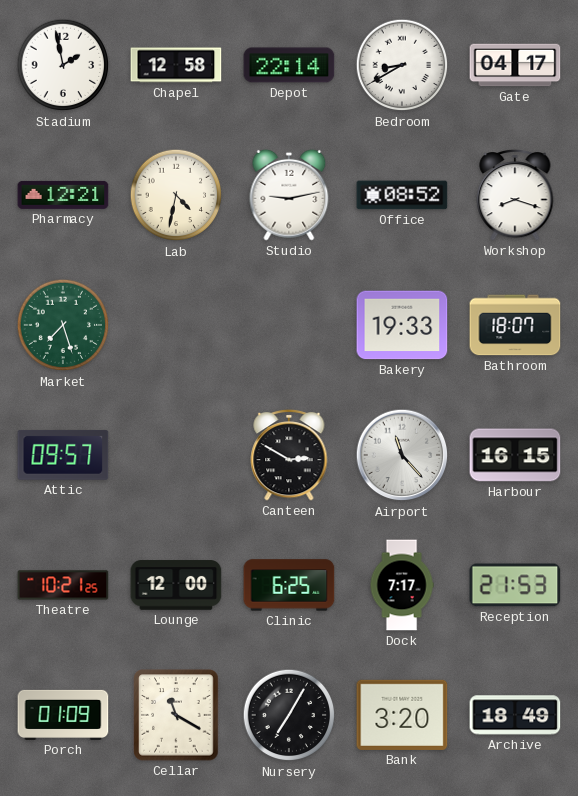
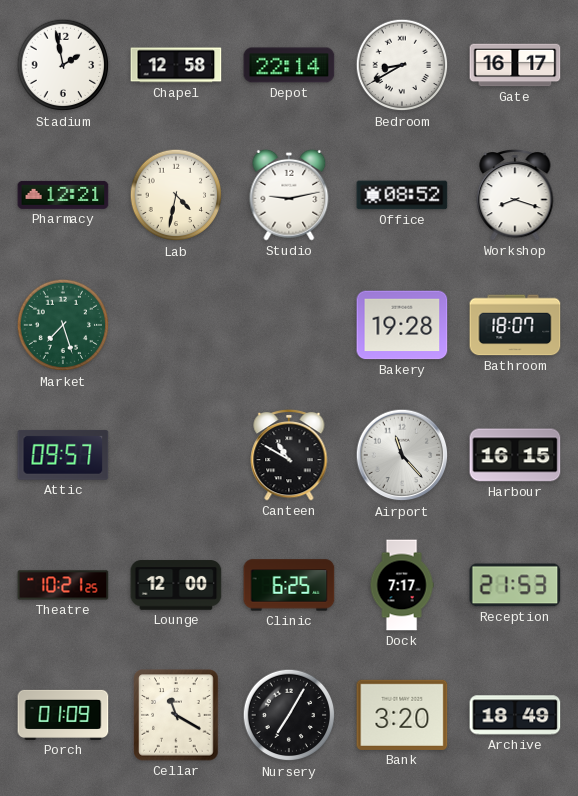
Gate: 04:17 -> 16:17 (515, 65)
Bakery: 19:33 -> 19:28 (402, 325)
Canteen: 2:50 -> 10:50 (289, 455)
